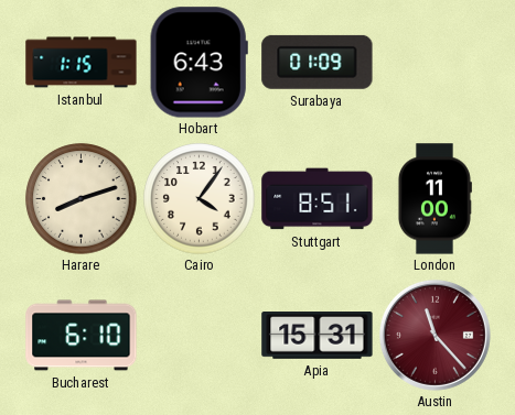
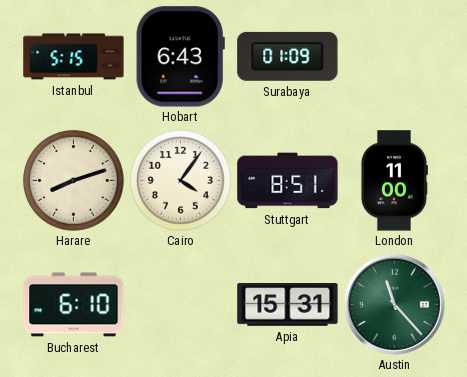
Istanbul: 1:15 -> 5:15 (74, 57)
Austin dial: burgundy -> green (394, 304)
